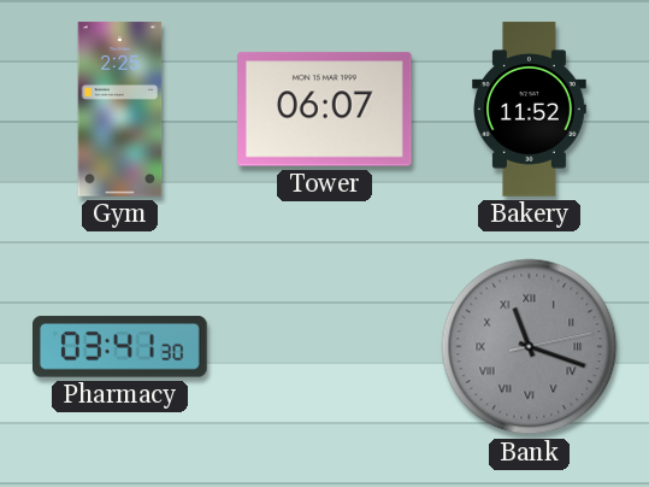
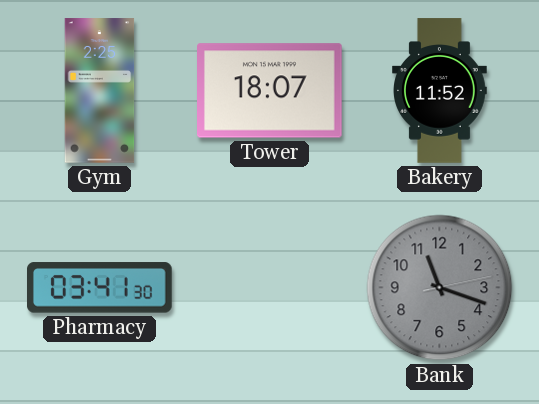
Tower: 06:07 -> 18:07 (270, 91)
Bank numerals: Roman -> Arabic (440, 288)
